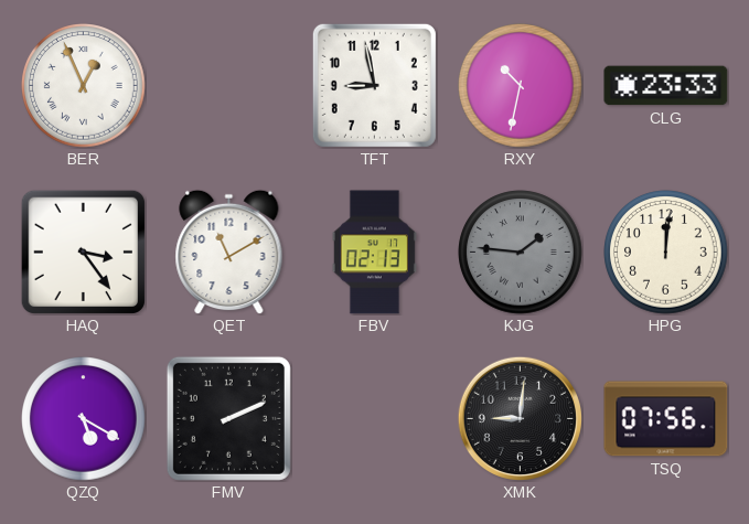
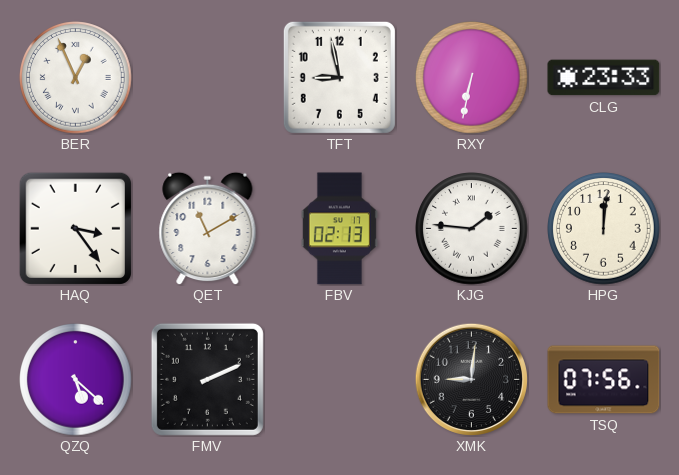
RXY: 10:32 -> 6:32 (472, 78)
KJG dial: grey -> white (472, 229)
QZQ: 5:20 -> 5:22 (76, 380)
